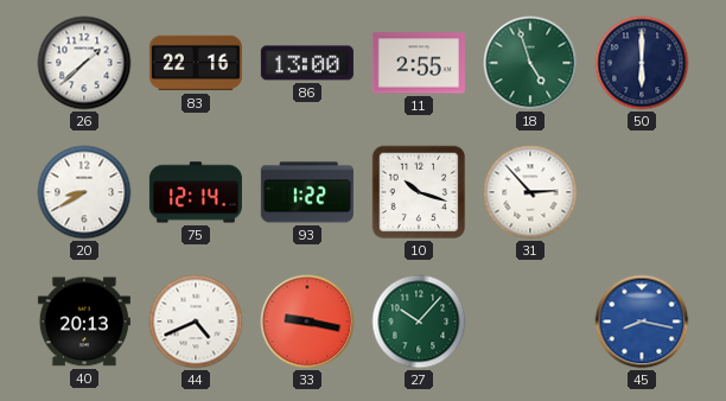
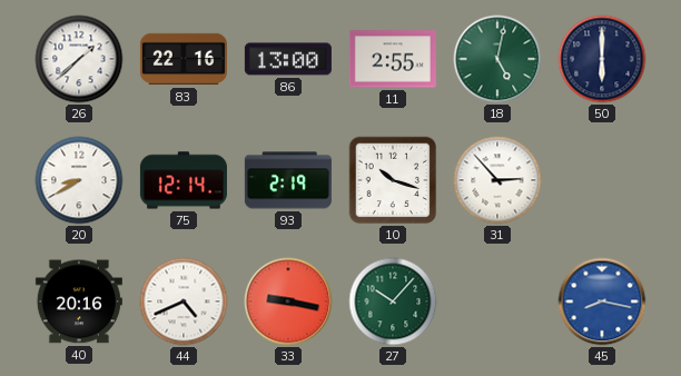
18: 4:57 -> 5:02 (497, 59)
93: 1:22 -> 2:19 (288, 180)
40: 20:13 -> 20:16 (79, 301)
